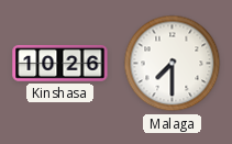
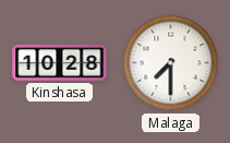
Kinshasa: 10:26 -> 10:28 (60, 62)
